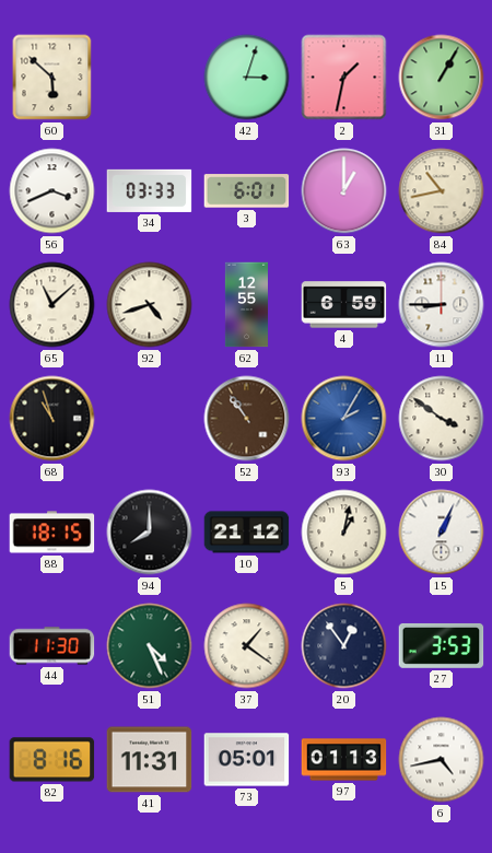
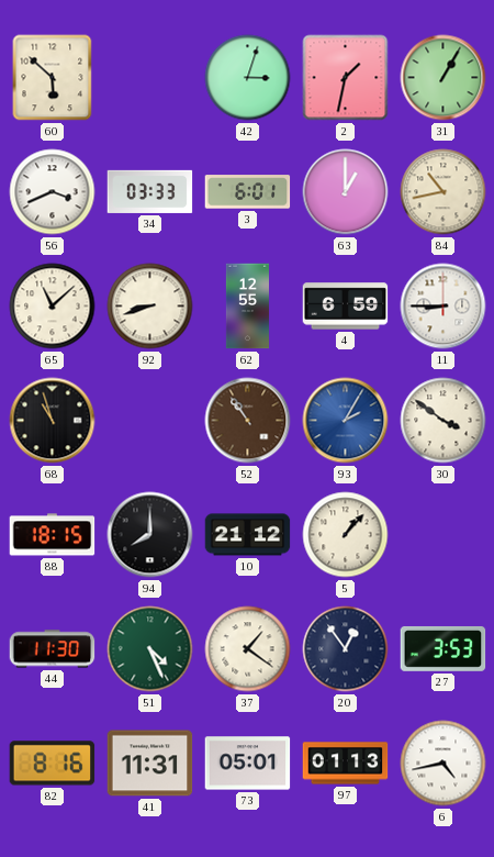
92: 4:42 -> 8:42 (150, 307)
5: 1:02 -> 1:07 (346, 535)
15: 1:04 -> none (442, 533)
